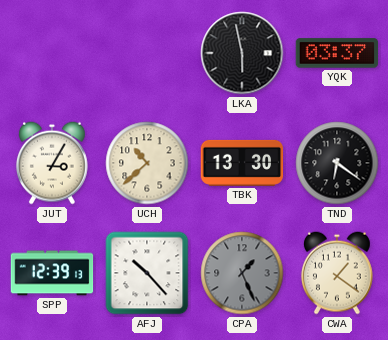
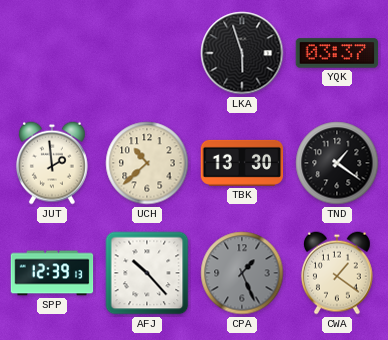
LKA: 5:58 -> 5:57 (242, 53)
JUT: 3:05 -> 1:59 (52, 163)
TND: 6:21 -> 1:21 (337, 163)
